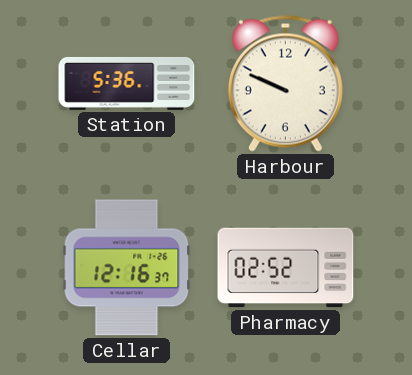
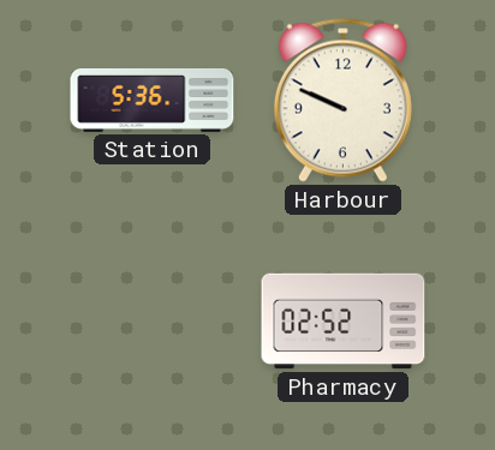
Cellar: 12:16 -> none (127, 268)
